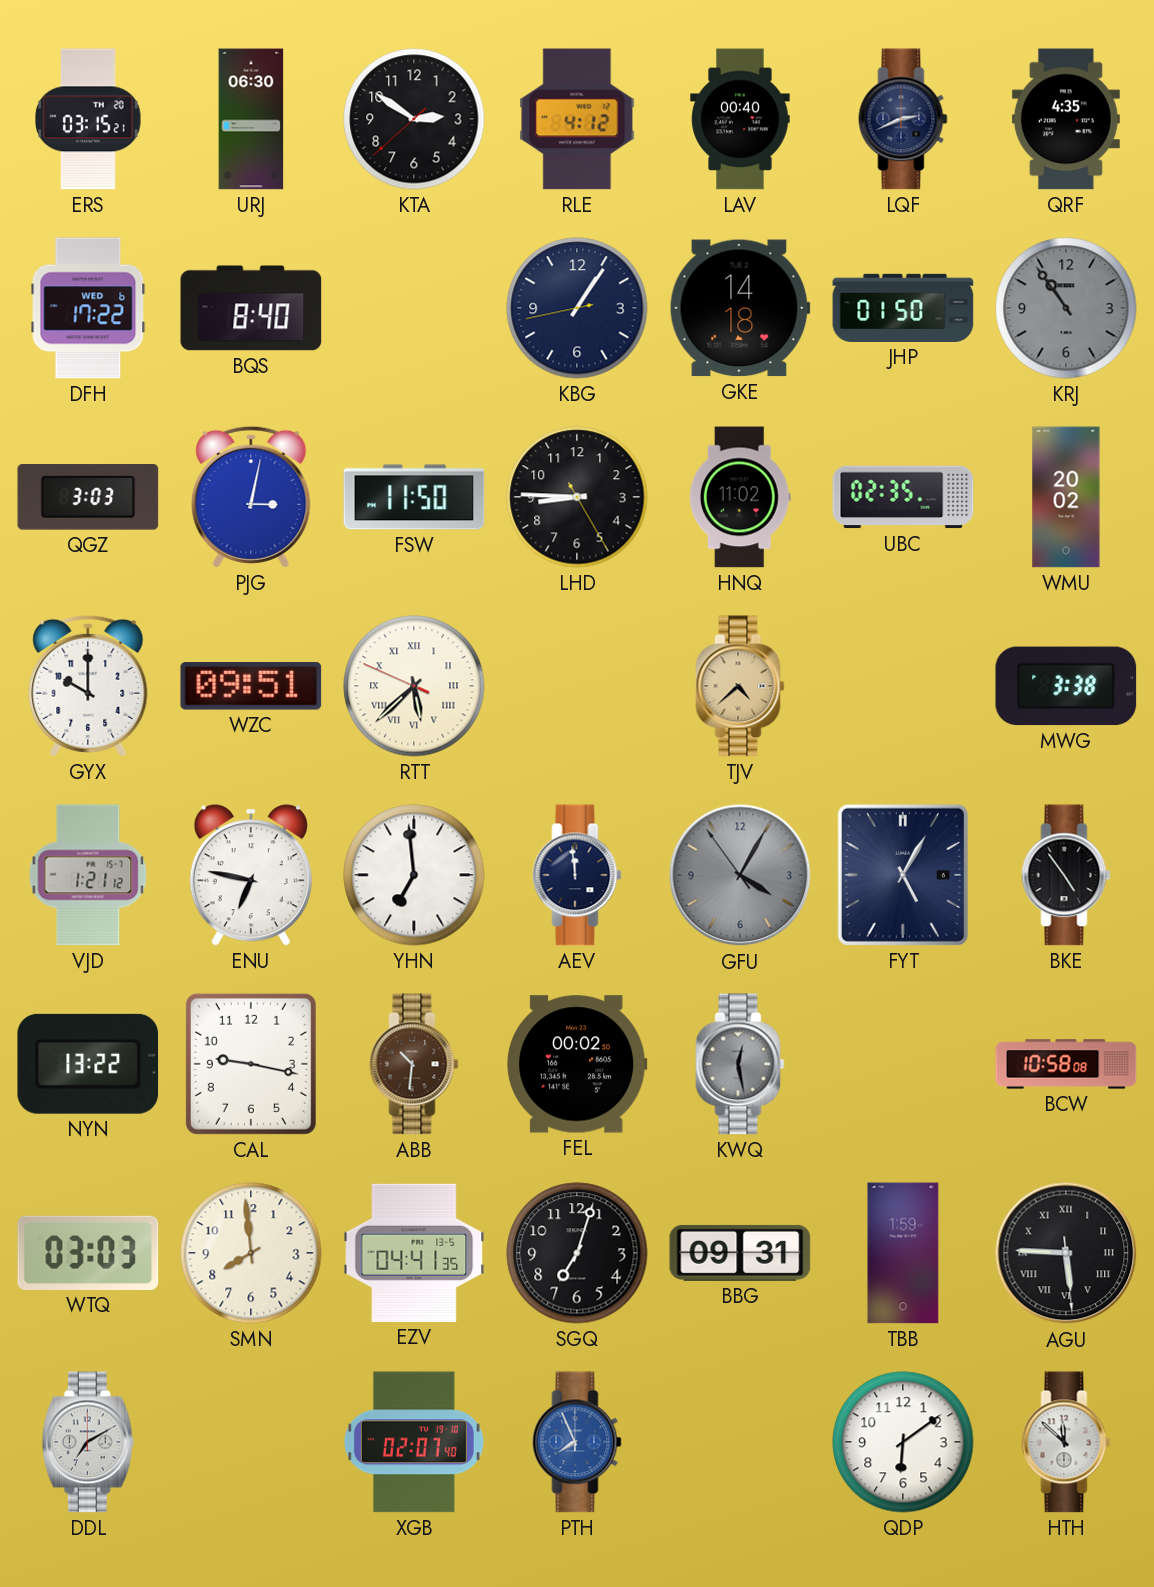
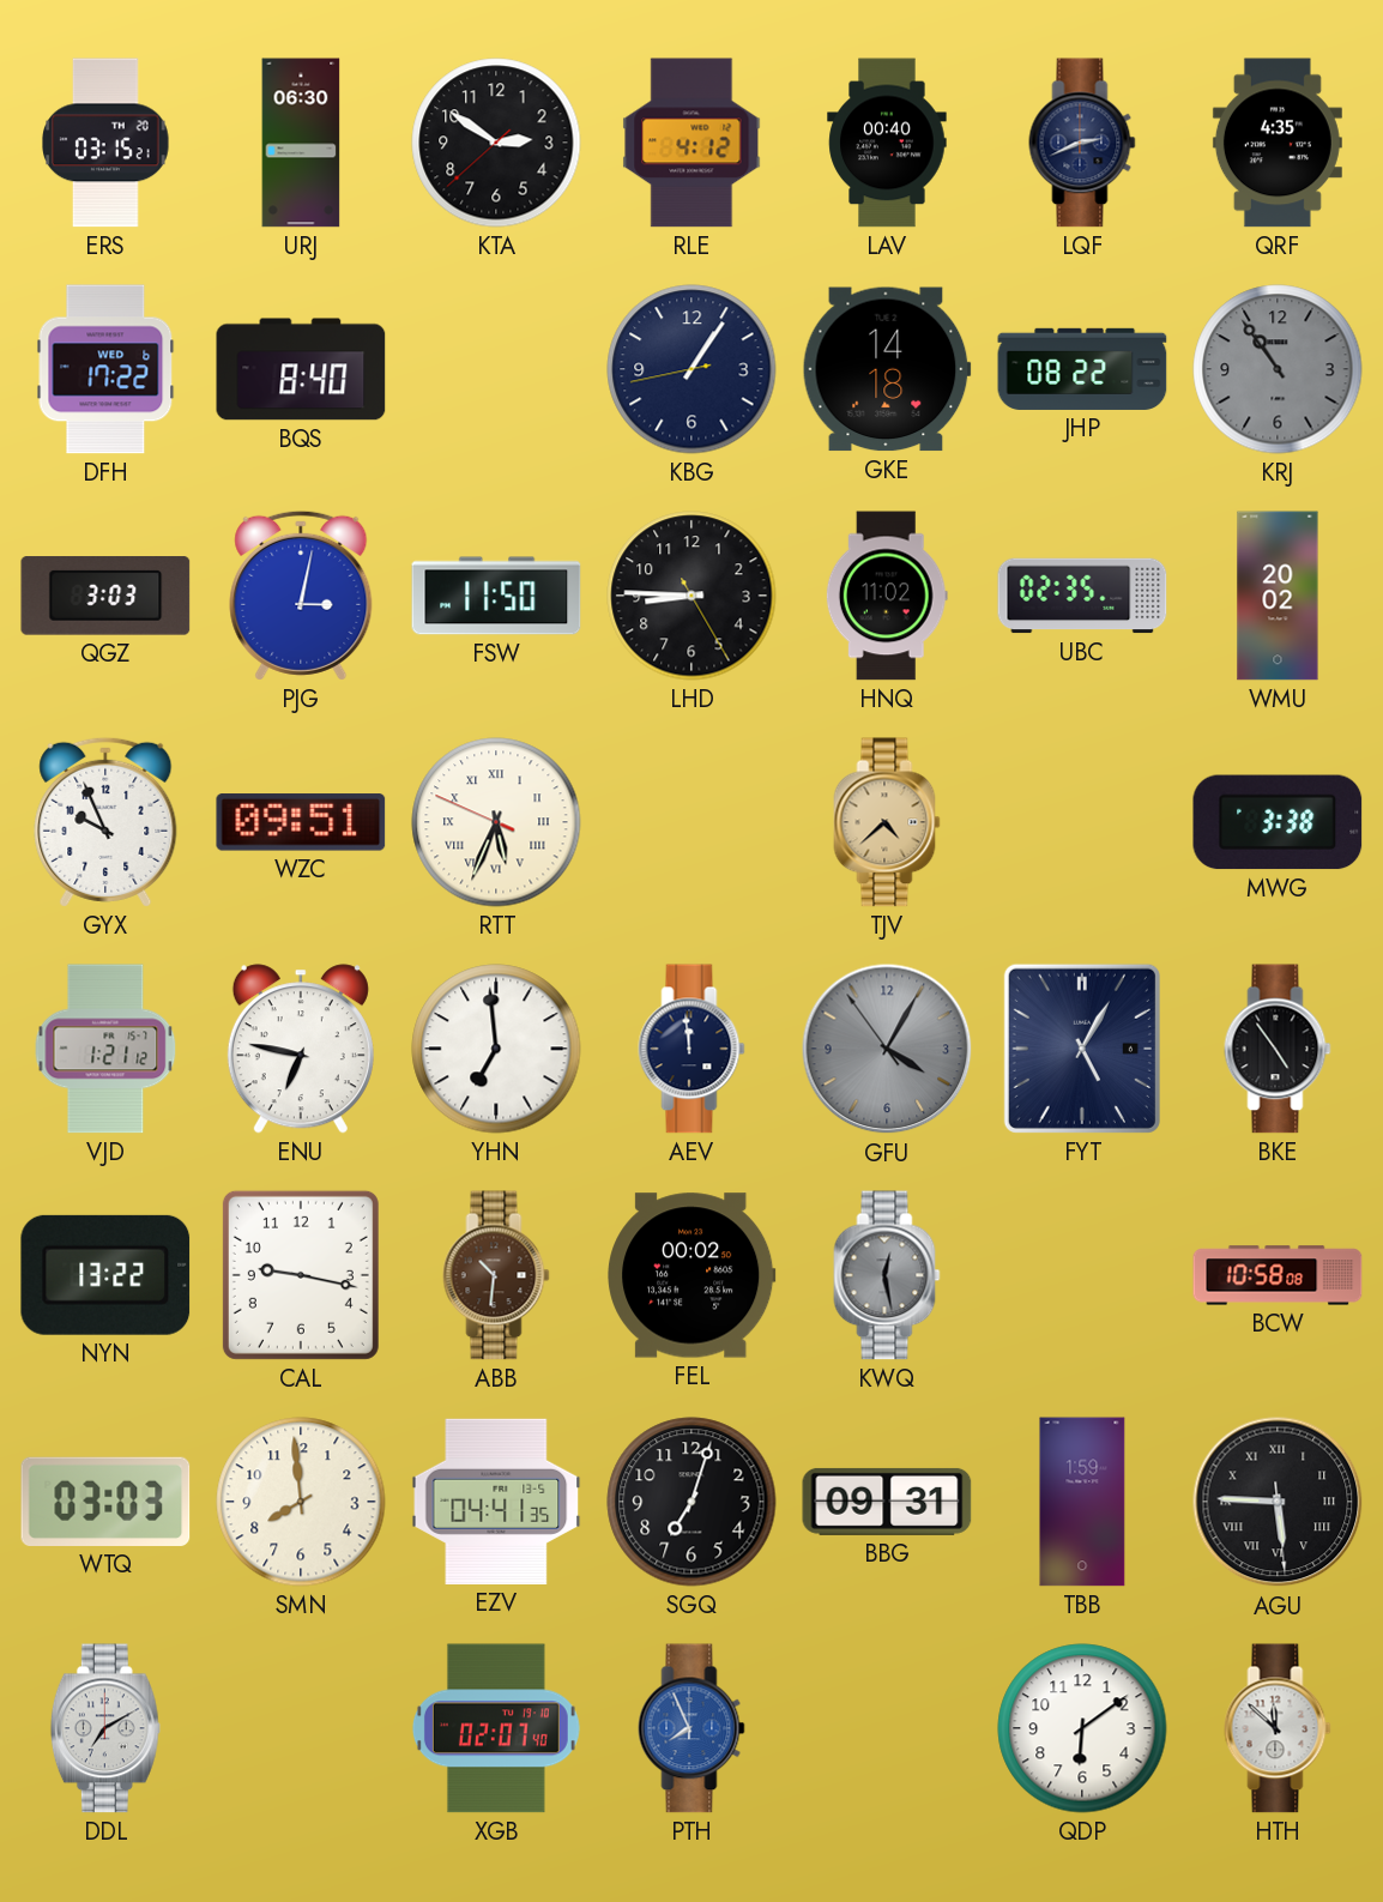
JHP: 01:50 -> 08:22 (1082, 369)
GYX: 10:00 -> 9:56 (105, 822)
RTT: 5:37 -> 5:33 (496, 822)
